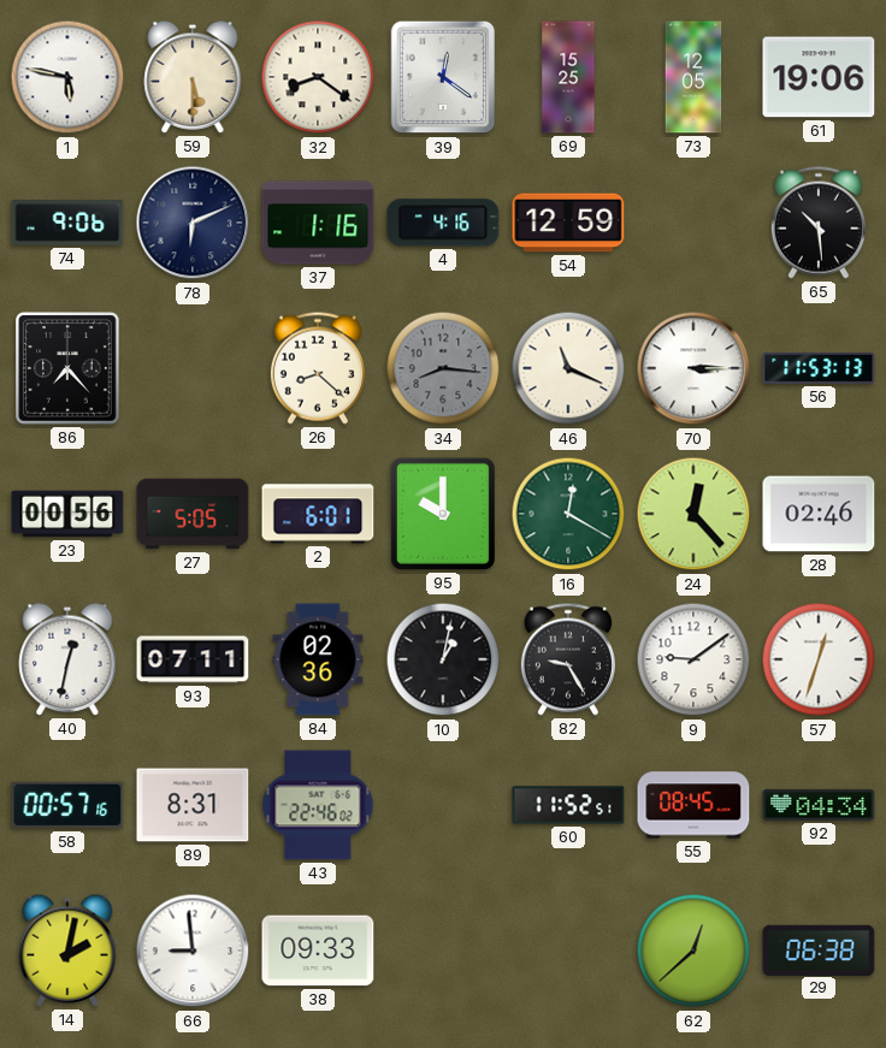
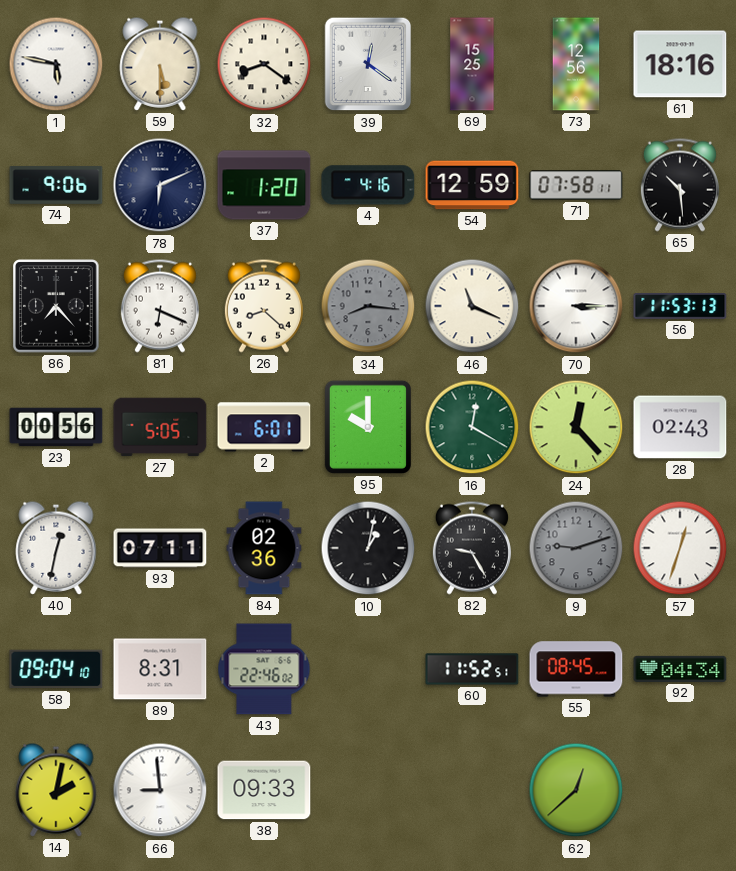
73: 12:05 -> 12:56 (576, 64)
61: 19:06 -> 18:16 (680, 64)
37: 1:16 -> 1:20 (264, 185)
71: none -> 07:58 (576, 185)
81: none -> 6:19 (160, 306)
28: 02:46 -> 02:43 (680, 427)
9: 9:09 -> 9:12 (576, 548)
9 dial: white -> grey (576, 548)
58: 00:57 -> 09:04 (56, 669)
29: 06:38 -> none (819, 949)
